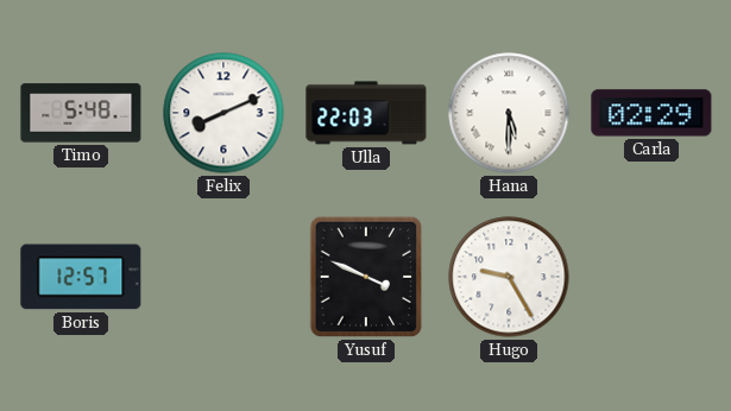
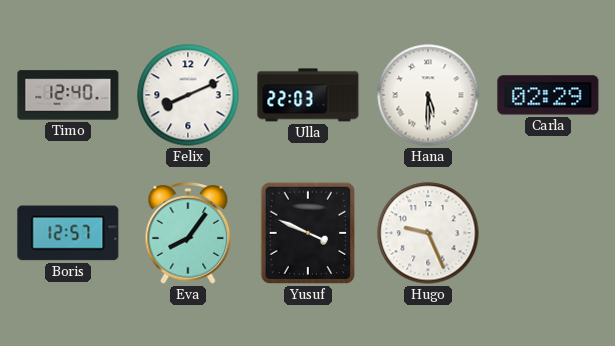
Timo: 5:48 -> 12:40 (68, 95)
Eva: none -> 8:06 (188, 233)
Hugo: 9:25 -> 9:26 (428, 233)
